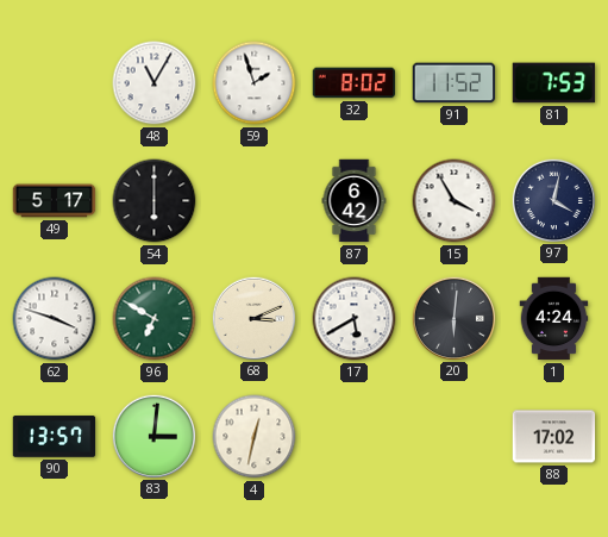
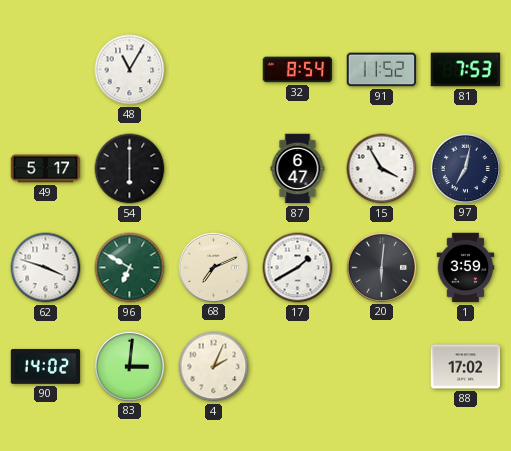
59: 1:57 -> none (255, 83)
32: 8:02 -> 8:54 (298, 70)
87: 6:42 -> 6:47 (298, 169)
97: 4:02 -> 7:02 (465, 168)
68: 3:11 -> 7:11 (213, 267)
17: 5:40 -> 1:40 (298, 268)
1: 4:24 -> 3:59 (466, 268)
90: 13:57 -> 14:02 (46, 367)
4: 12:32 -> 2:04 (214, 367)
